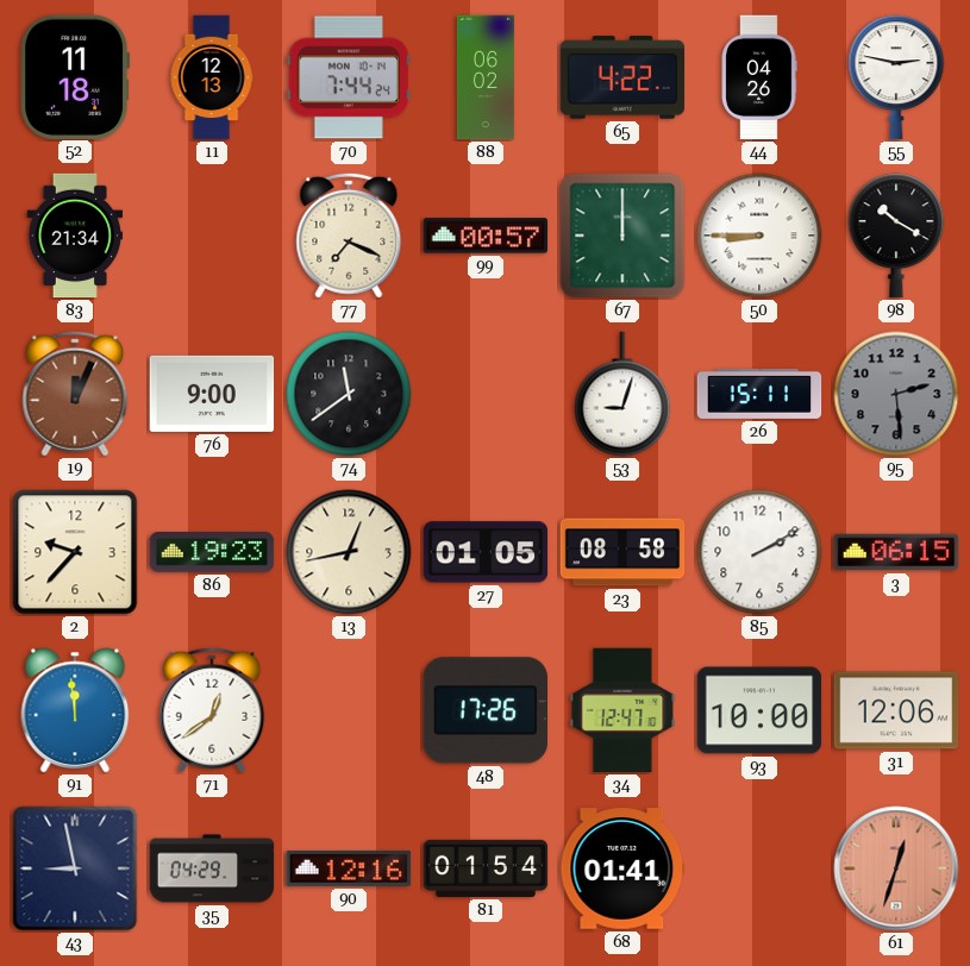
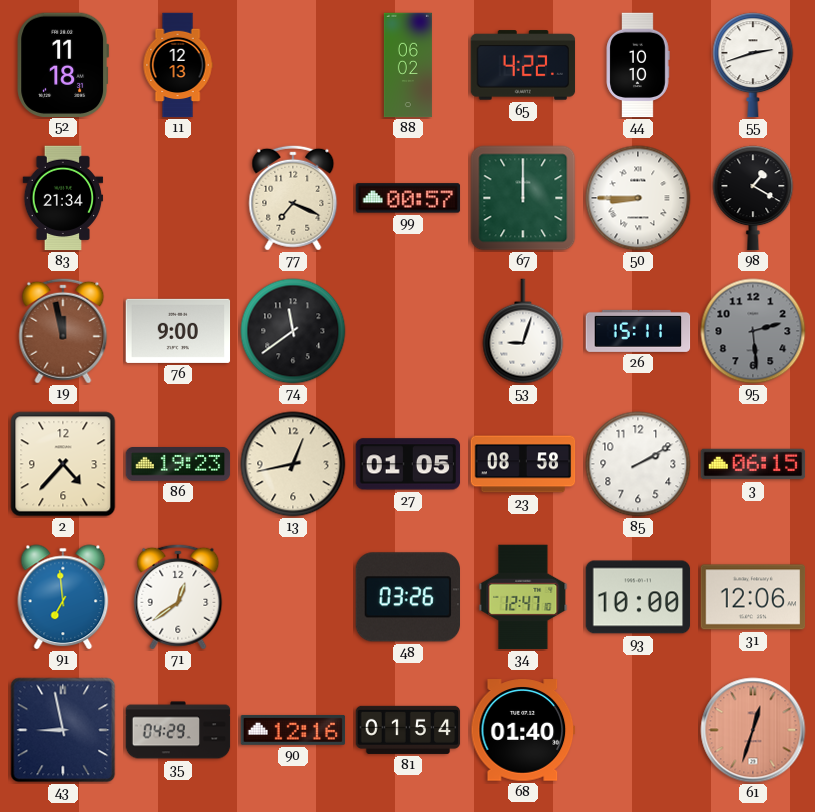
70: 7:44 -> none (349, 77)
44: 04:26 -> 10:10 (638, 65)
55: 2:47 -> 2:42 (753, 65)
98: 10:20 -> 1:20 (753, 198)
19: 12:04 -> 11:58 (63, 331)
2: 9:37 -> 4:37 (63, 464)
91: 11:59 -> 6:59 (63, 597)
48: 17:26 -> 03:26 (407, 597)
68: 01:41 -> 01:40 (523, 730)
